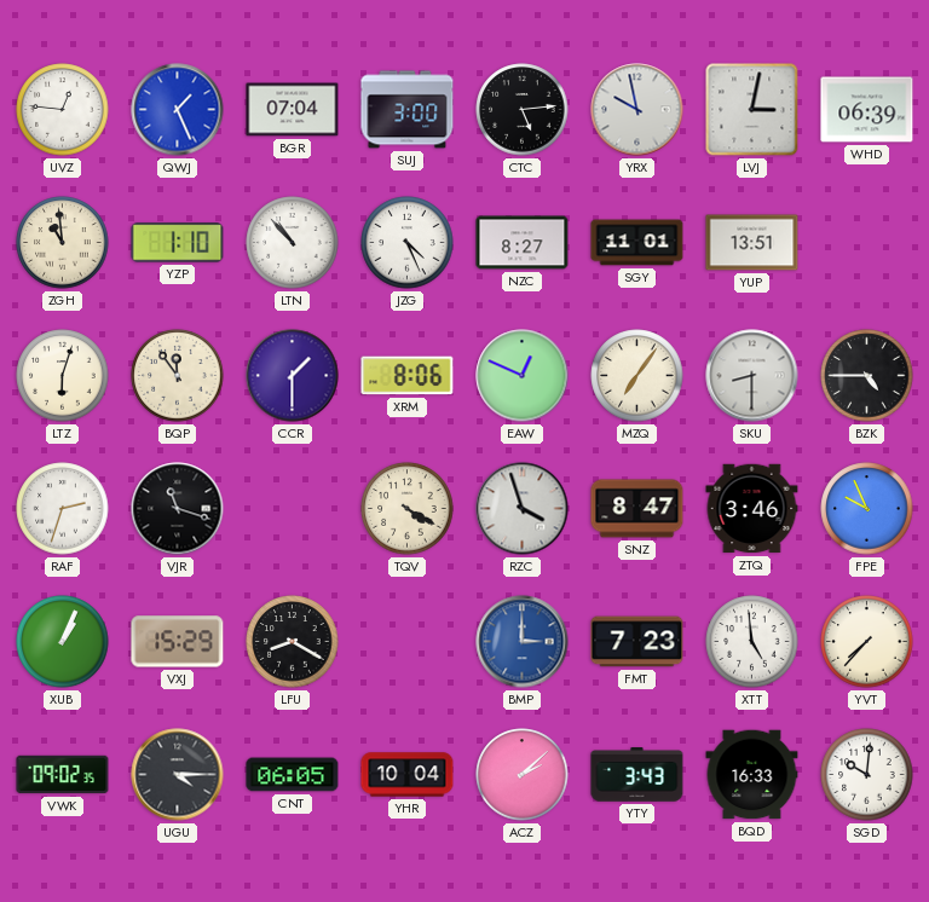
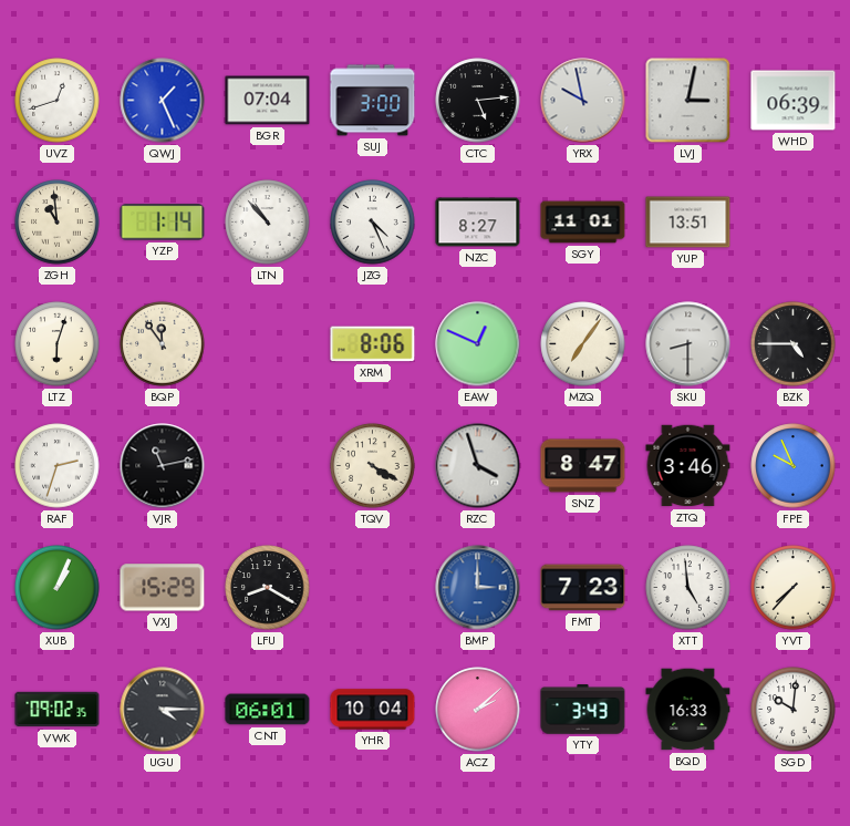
UVZ: 12:46 -> 12:42 (58, 101)
YZP: 1:10 -> 1:14 (163, 223)
CCR: 1:30 -> none (293, 376)
VJR: 11:18 -> 11:13 (163, 466)
CNT: 06:05 -> 06:01 (268, 710)
